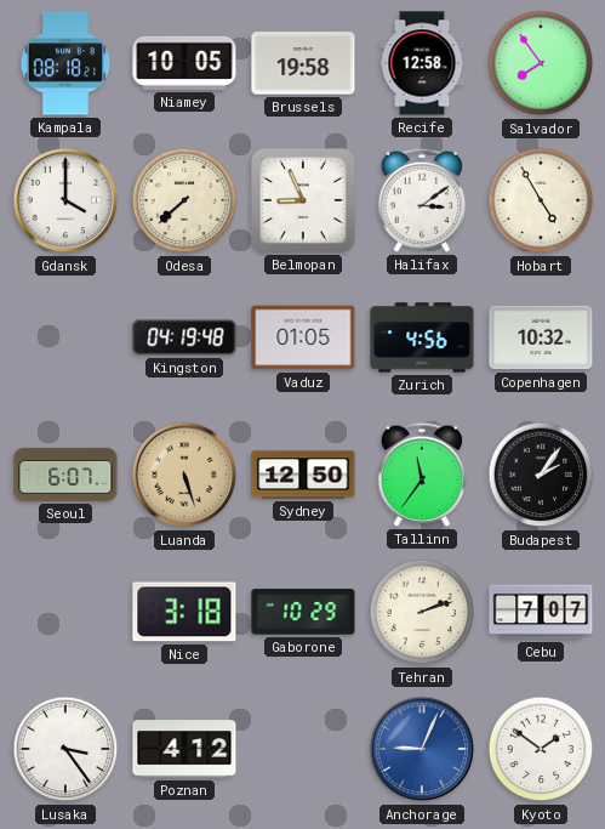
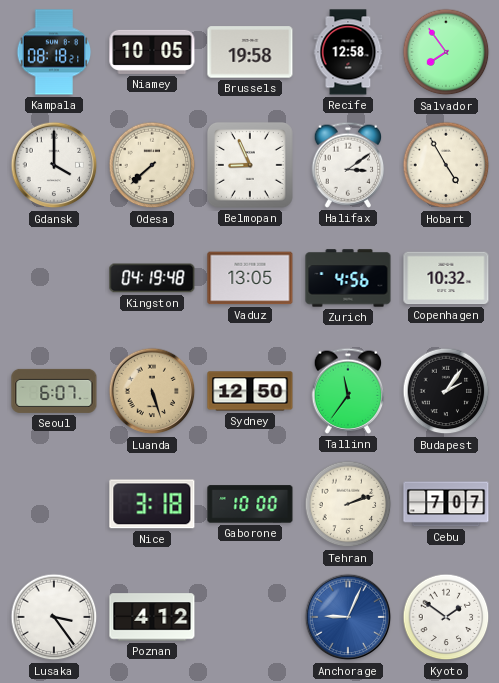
Vaduz: 01:05 -> 13:05 (250, 278)
Gaborone: 10:29 -> 10:00 (250, 504)
